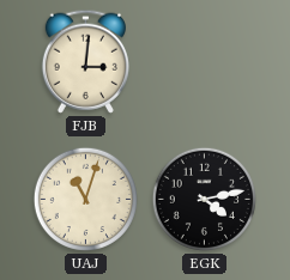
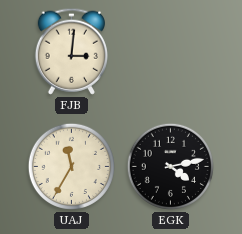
UAJ: 11:03 -> 11:35 (71, 166)
